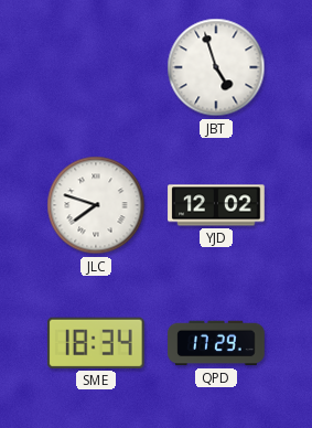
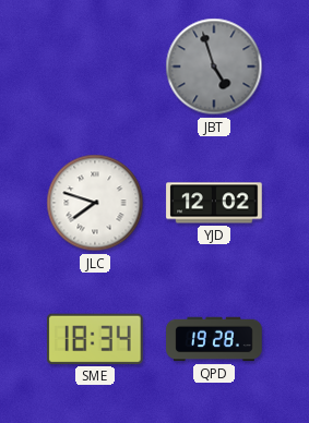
JBT dial: white -> grey (214, 67)
QPD: 17:29 -> 19:28 (214, 339)
